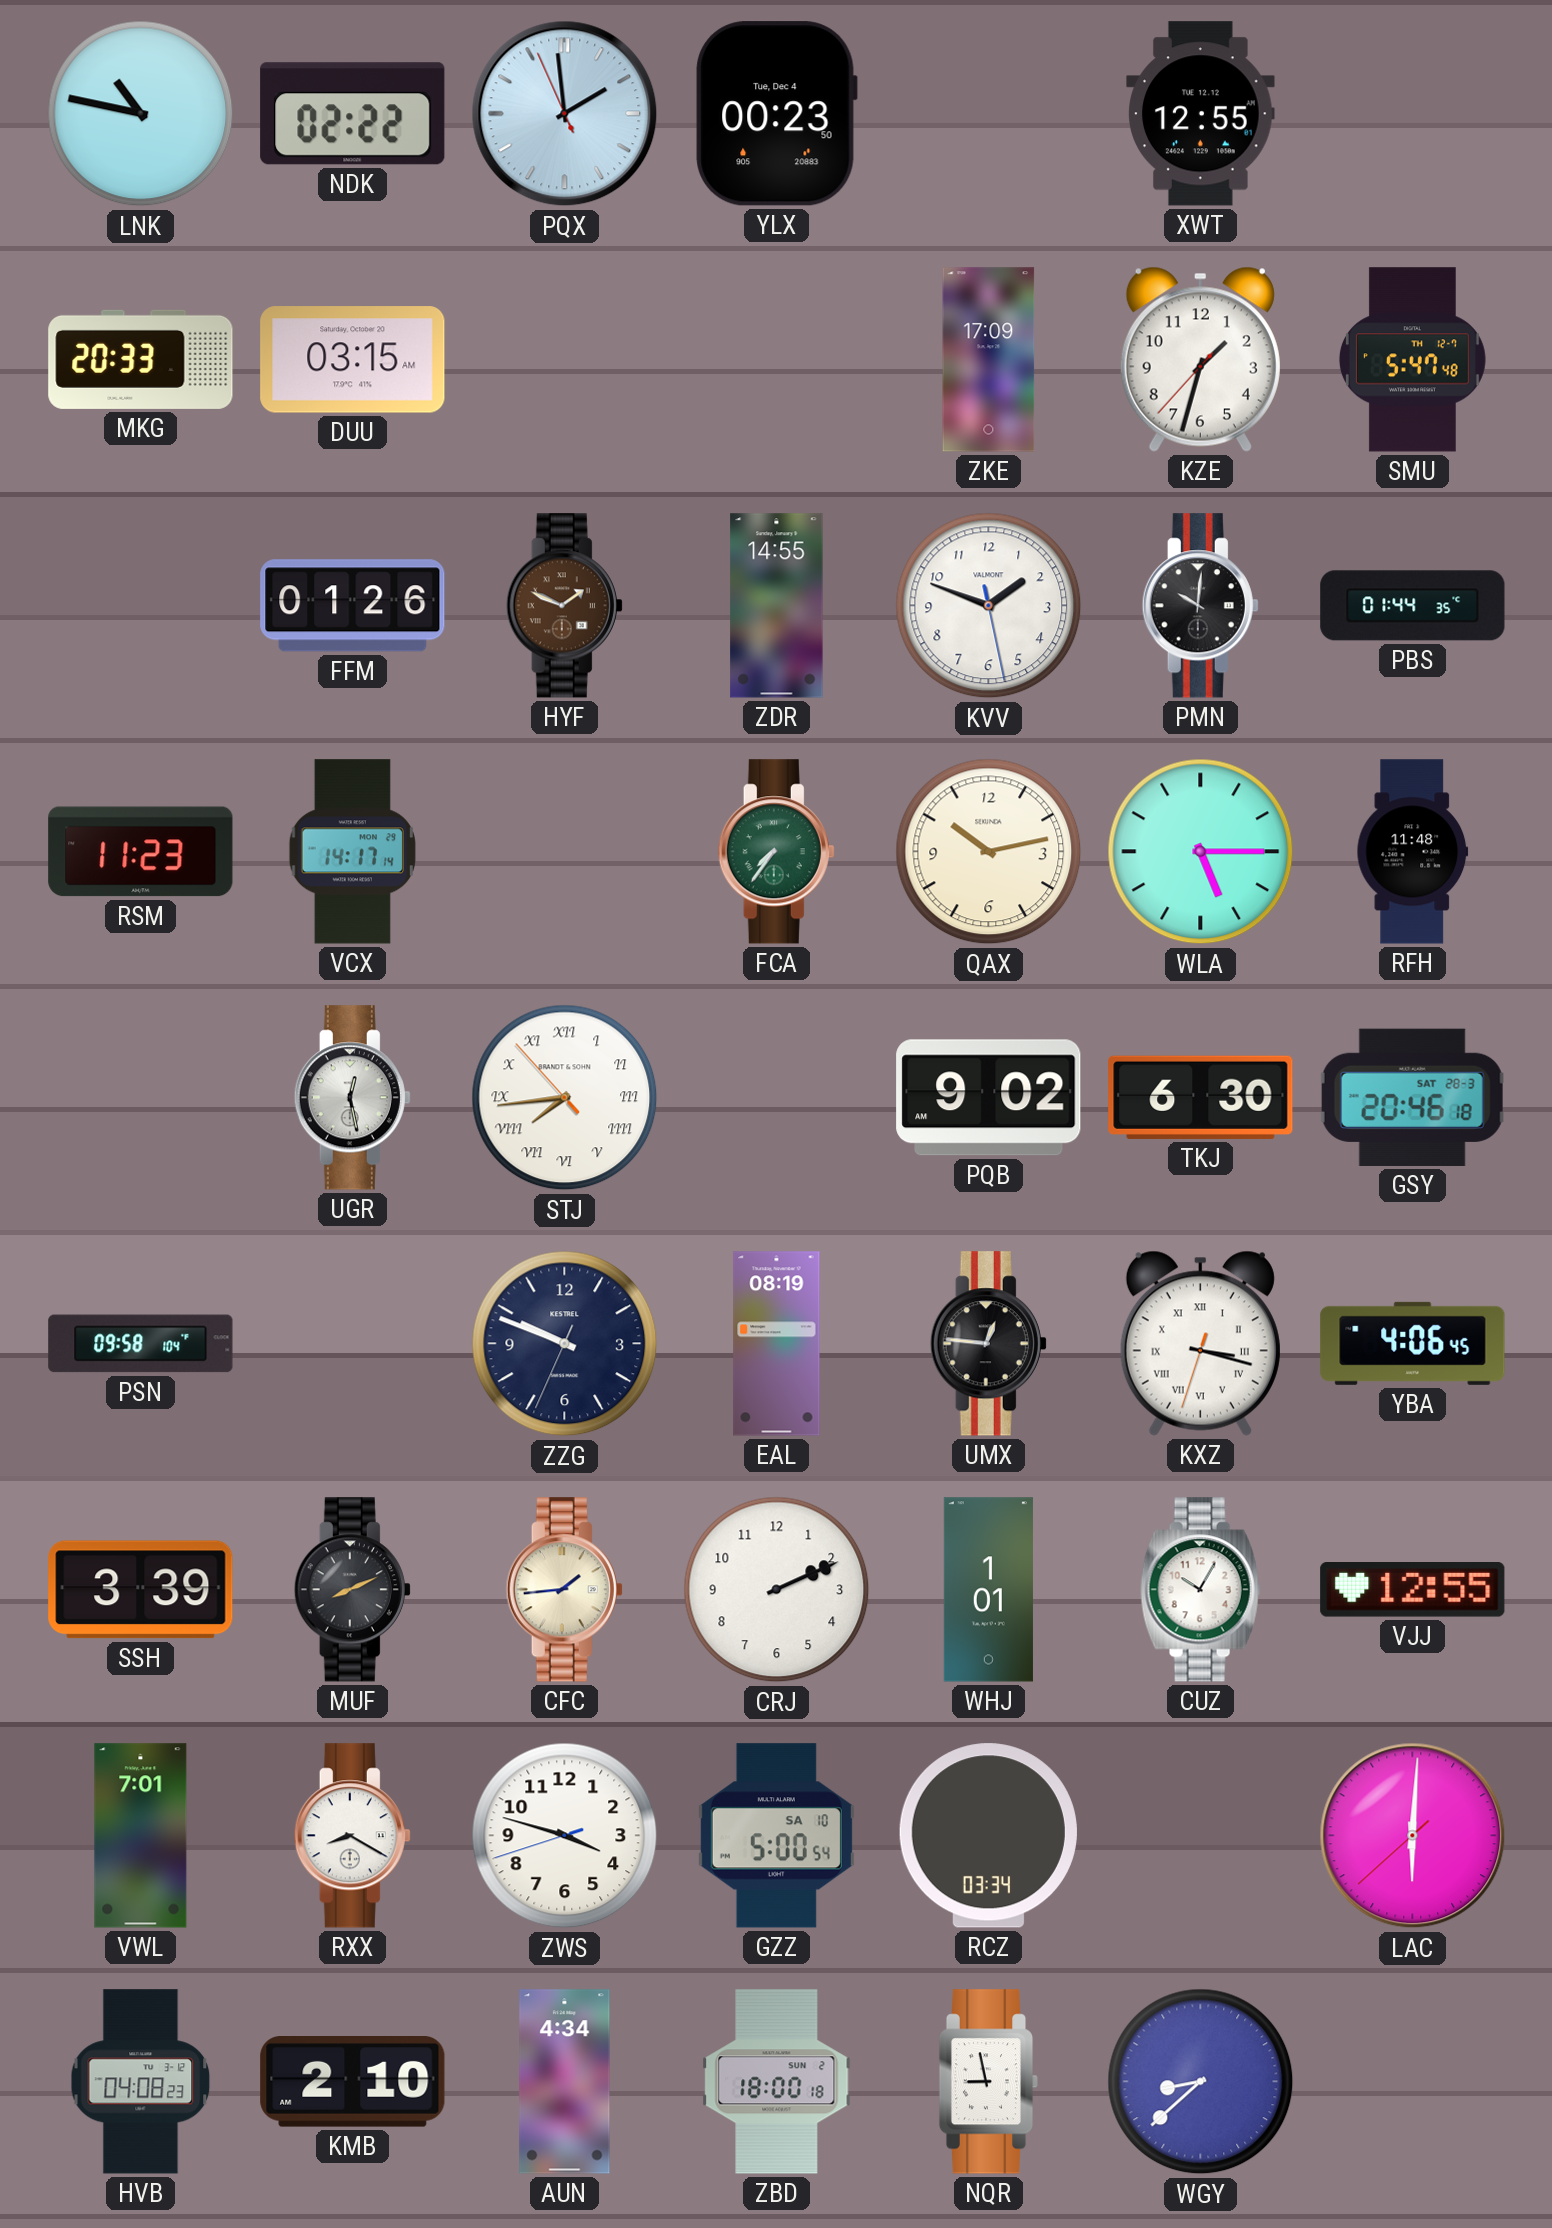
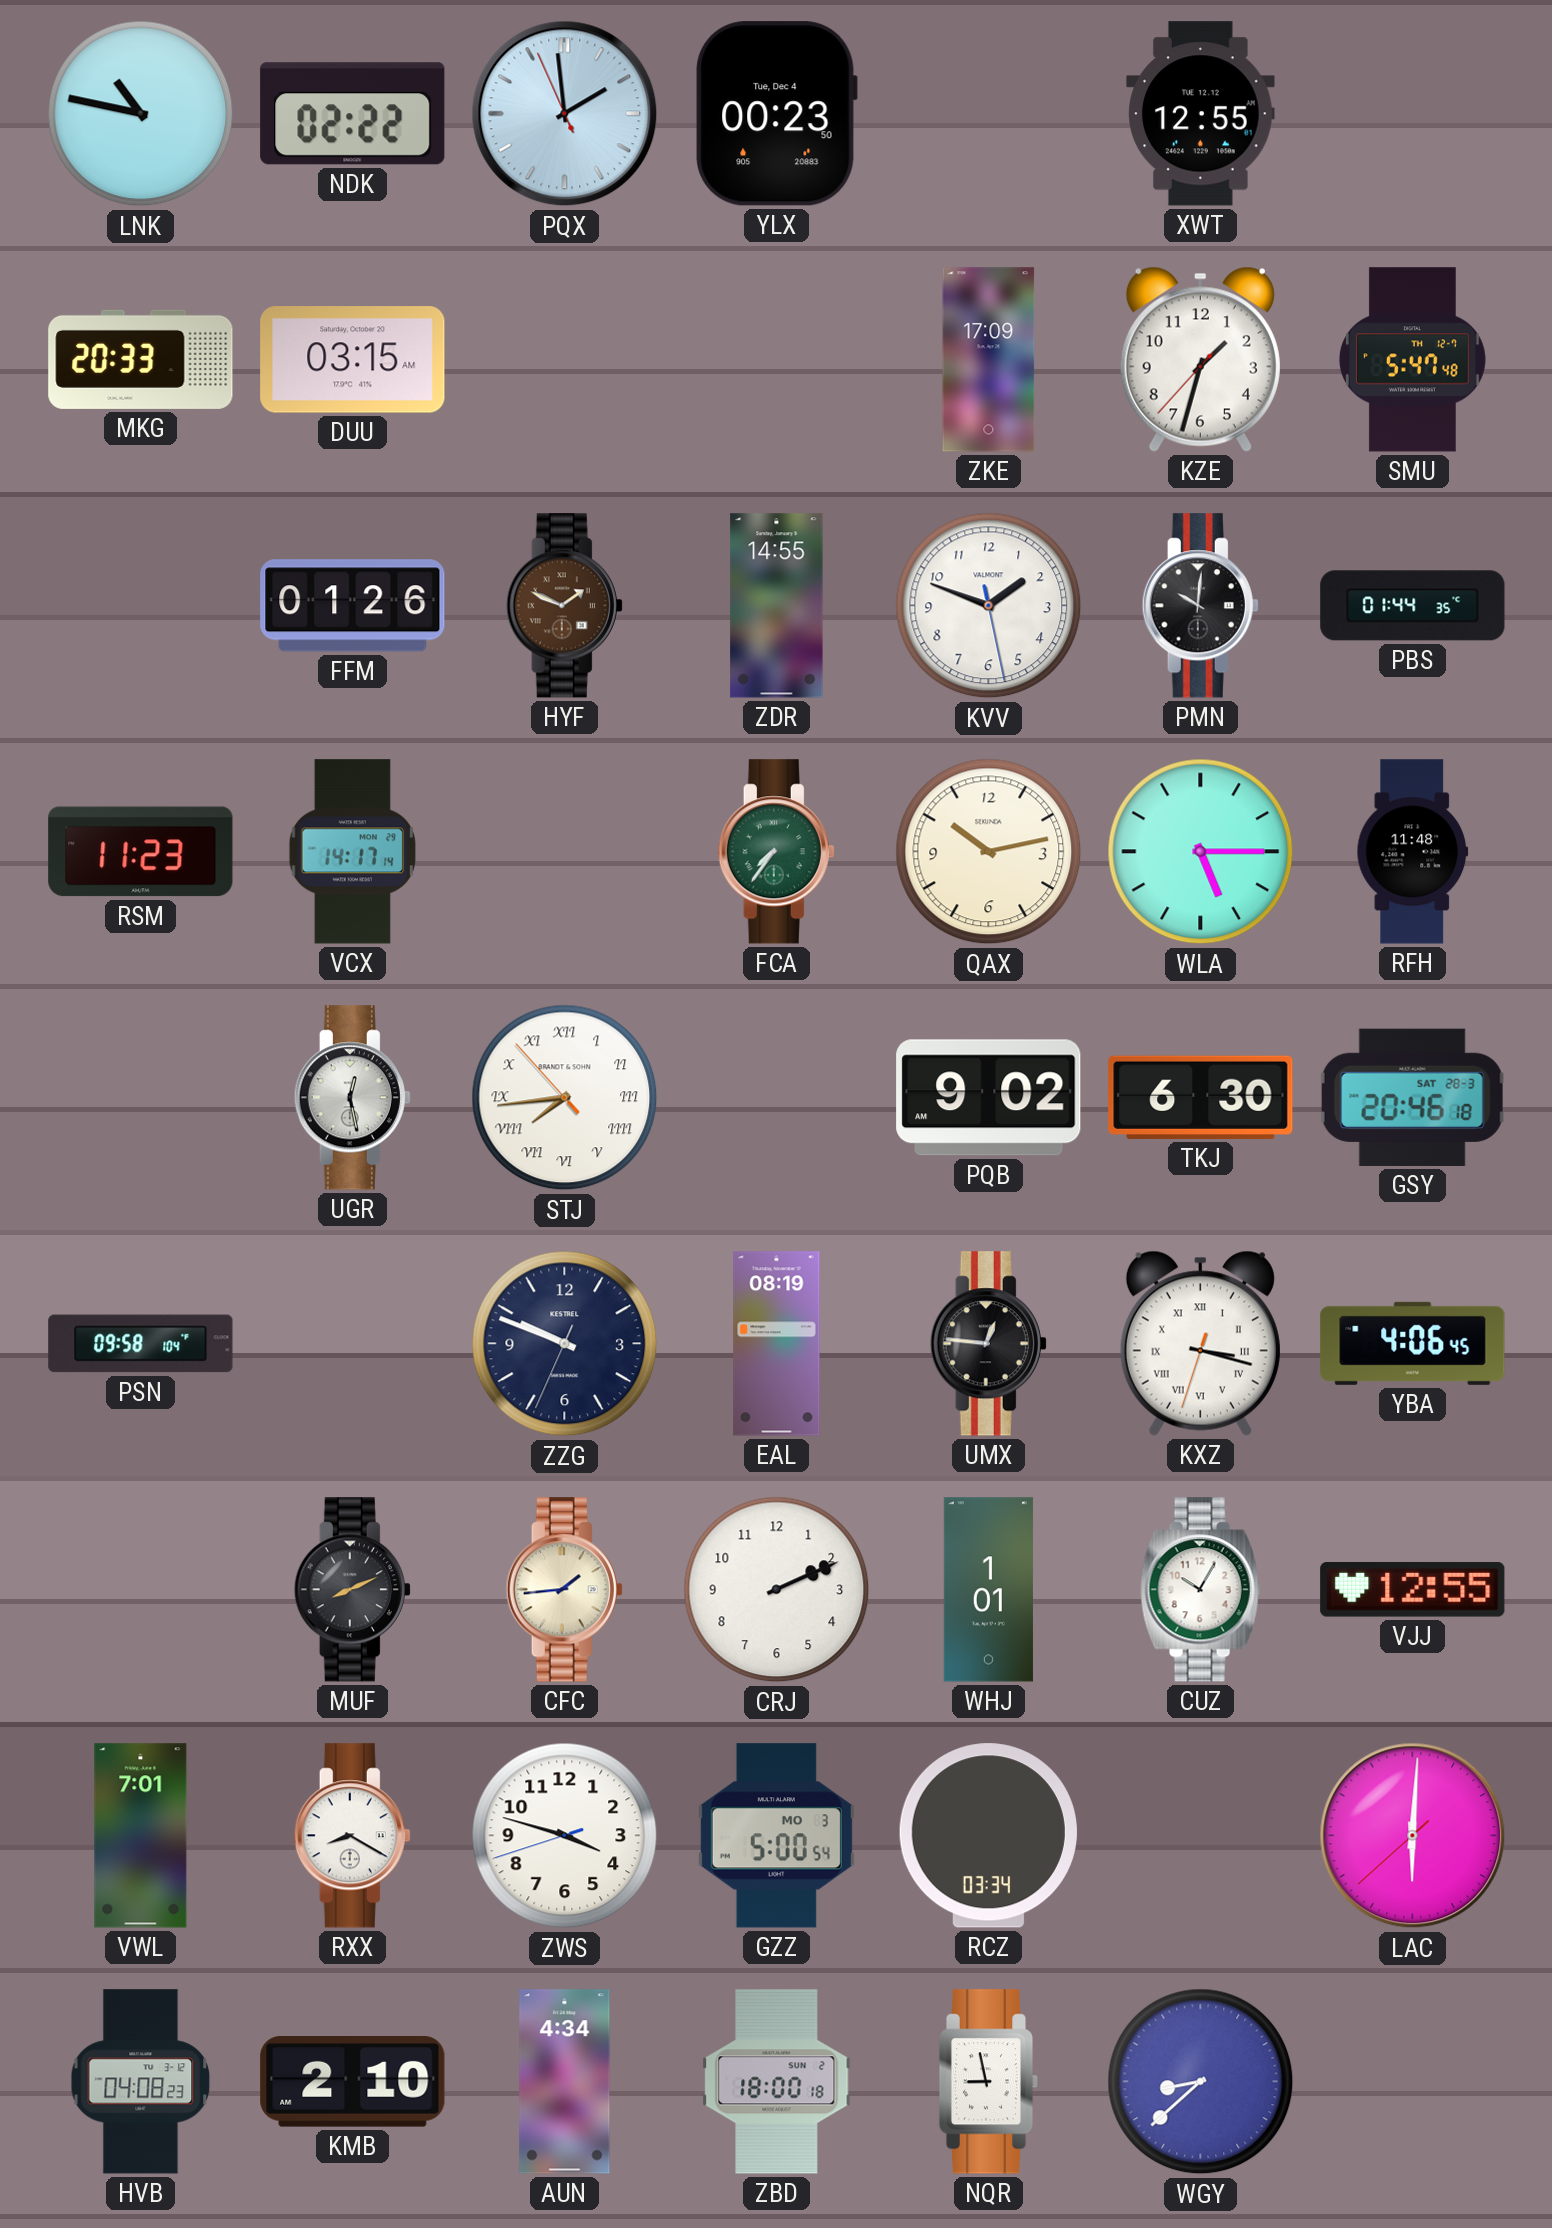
SSH: 3:39 -> none (141, 1590)
GZZ date: SA 10 -> MO 3 (776, 1836)
